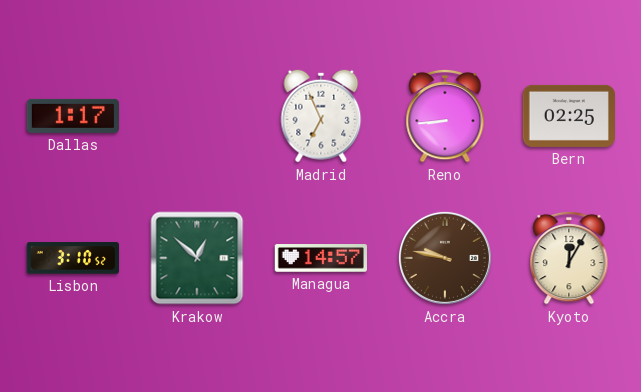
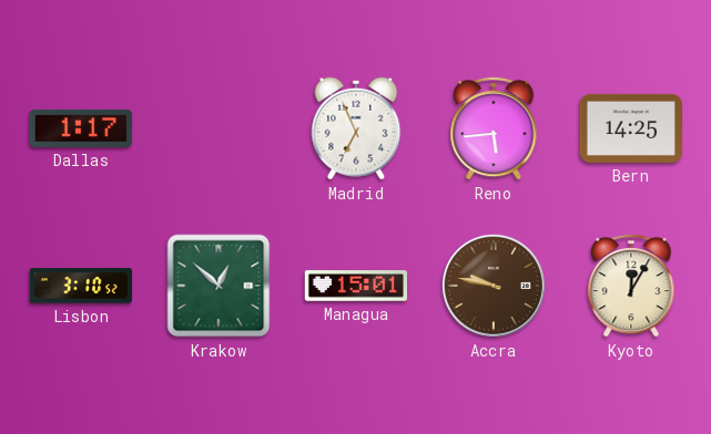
Reno: 8:44 -> 5:44 (494, 128)
Bern: 02:25 -> 14:25 (630, 128)
Managua: 14:57 -> 15:01 (356, 286)
